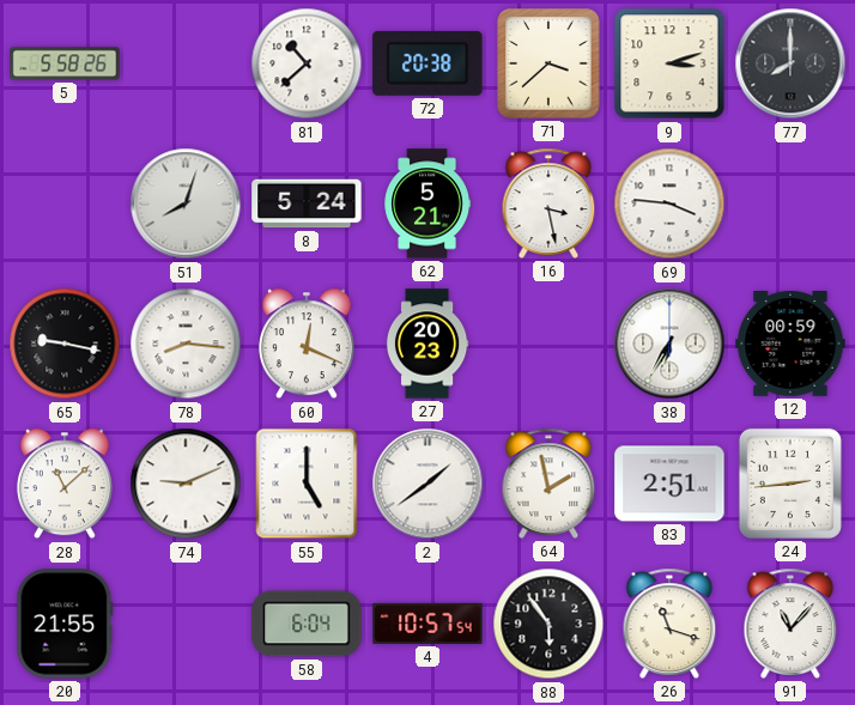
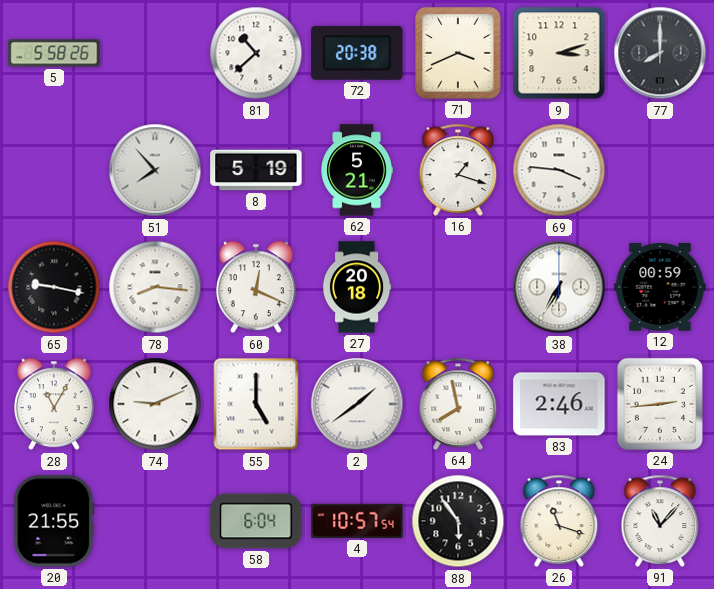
71: 3:38 -> 3:41 (458, 53)
51: 8:03 -> 7:53 (155, 170)
8: 5:24 -> 5:19 (256, 170)
16: 3:28 -> 1:18 (458, 170)
27: 20:23 -> 20:18 (357, 287)
28: 11:08 -> 11:05 (54, 404)
64: 1:58 -> 7:58 (458, 404)
83: 2:51 -> 2:46 (559, 404)
